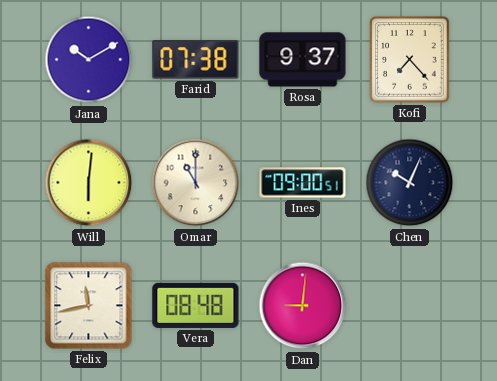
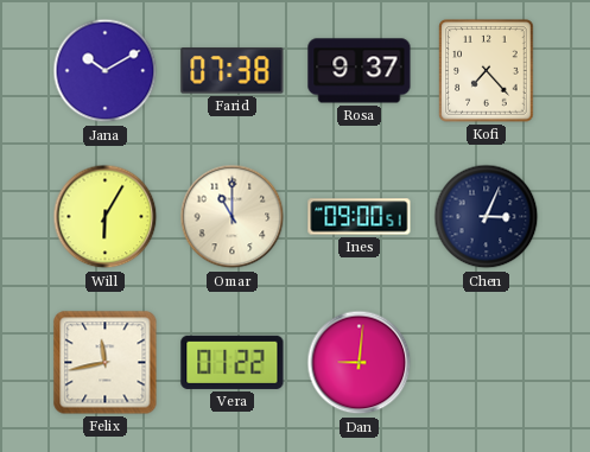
Will: 6:01 -> 6:05 (106, 217)
Chen: 10:04 -> 3:04 (487, 217)
Vera: 08:48 -> 01:22 (233, 362)
